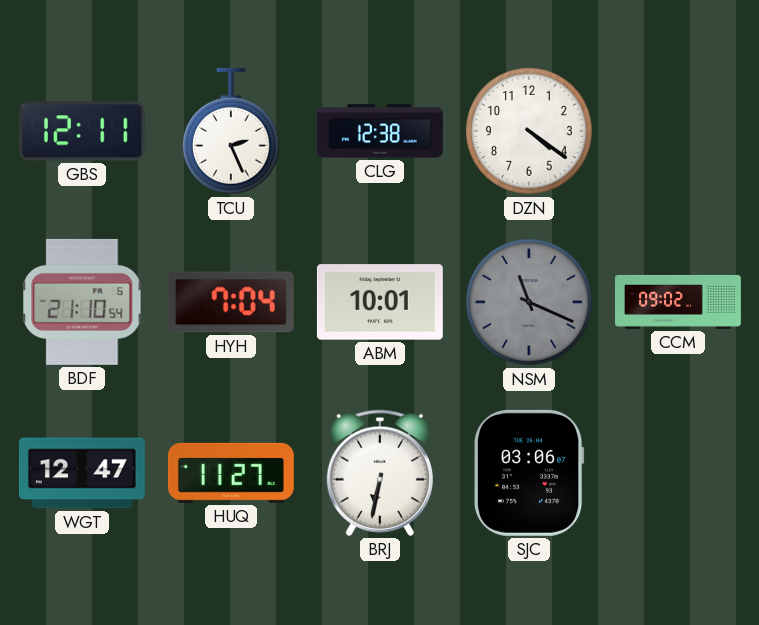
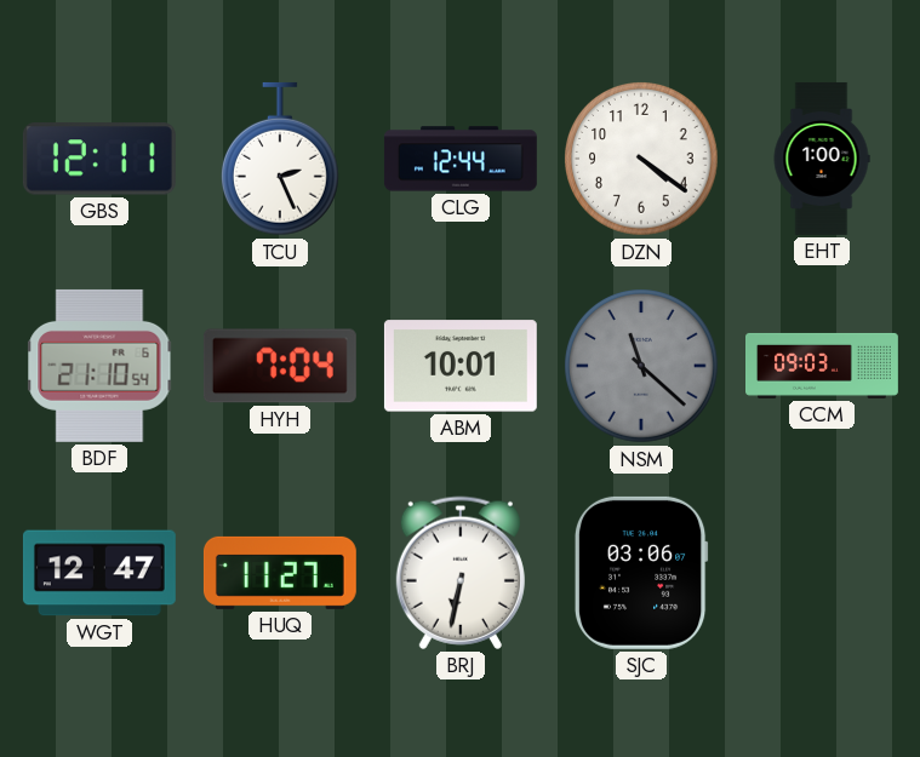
CLG: 12:38 -> 12:44 (461, 159)
EHT: none -> 1:00 (822, 159)
NSM: 11:19 -> 11:22 (642, 367)
CCM: 09:02 -> 09:03 (823, 366)
